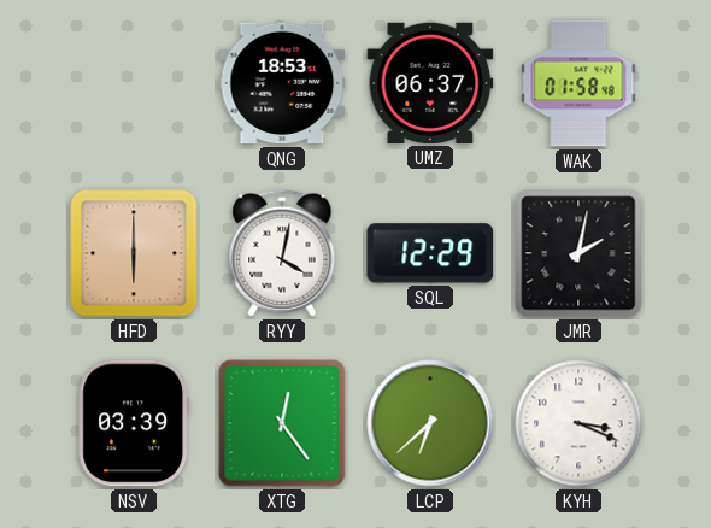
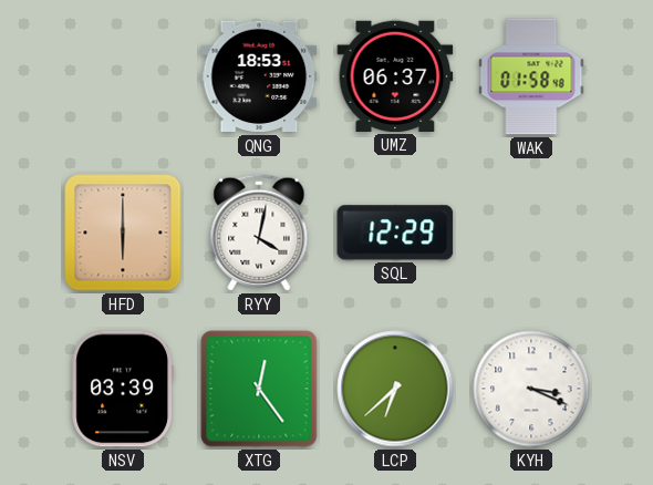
JMR: 2:02 -> none (578, 253)
